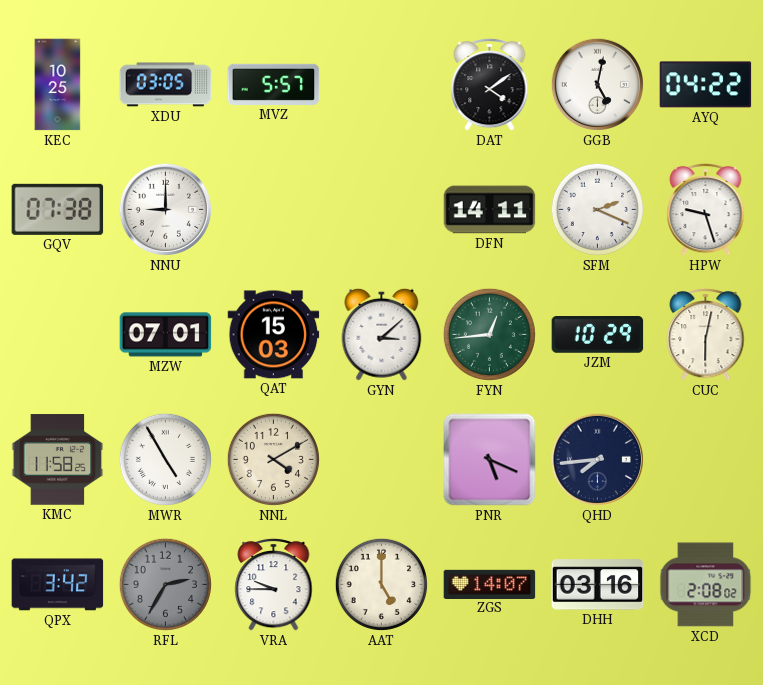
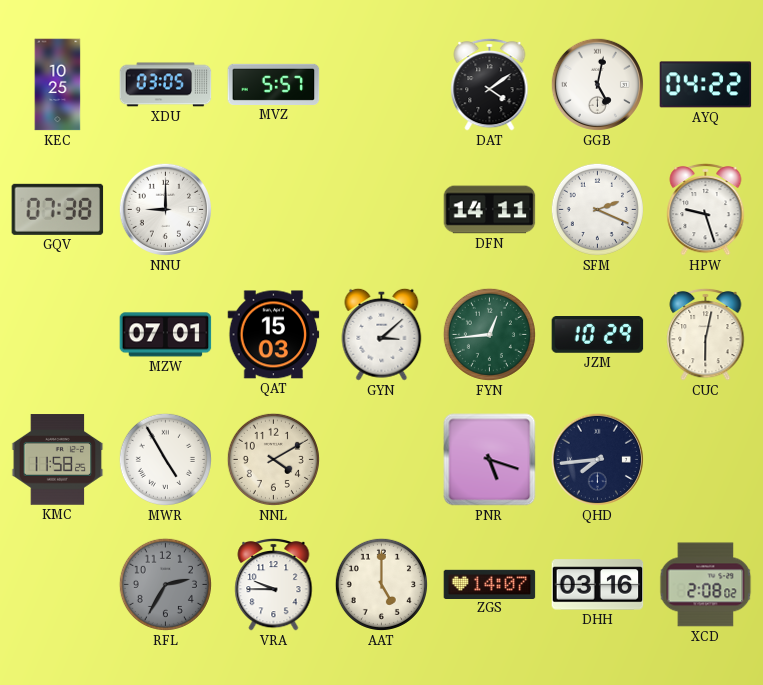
PNR: 5:19 -> 5:18 (490, 460)
QPX: 3:42 -> none (58, 585)
